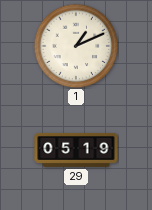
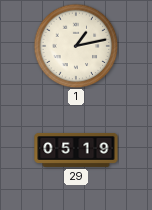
1: 1:11 -> 1:13 (76, 46)
